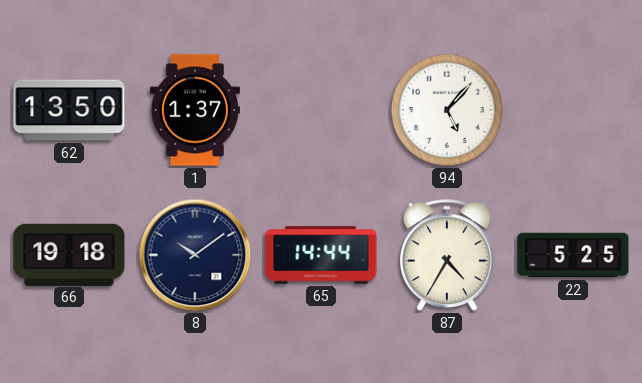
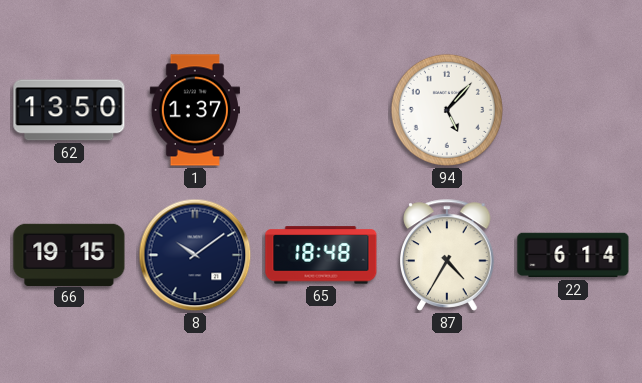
66: 19:18 -> 19:15 (69, 254)
65: 14:44 -> 18:48 (321, 255)
22: 5:25 -> 6:14 (573, 255)
